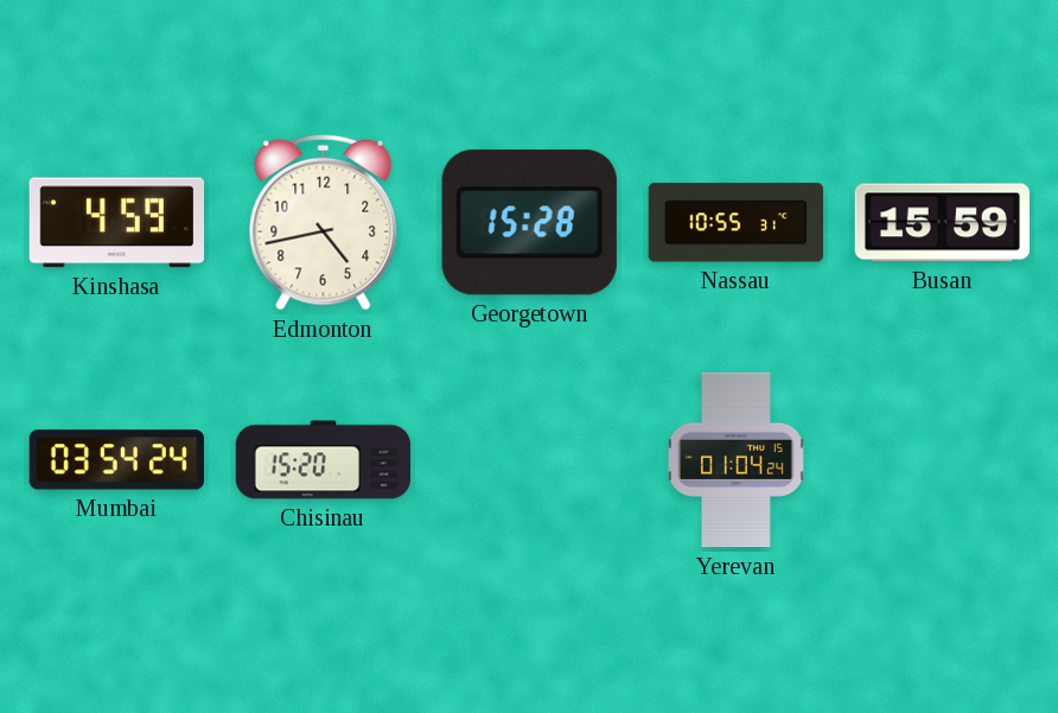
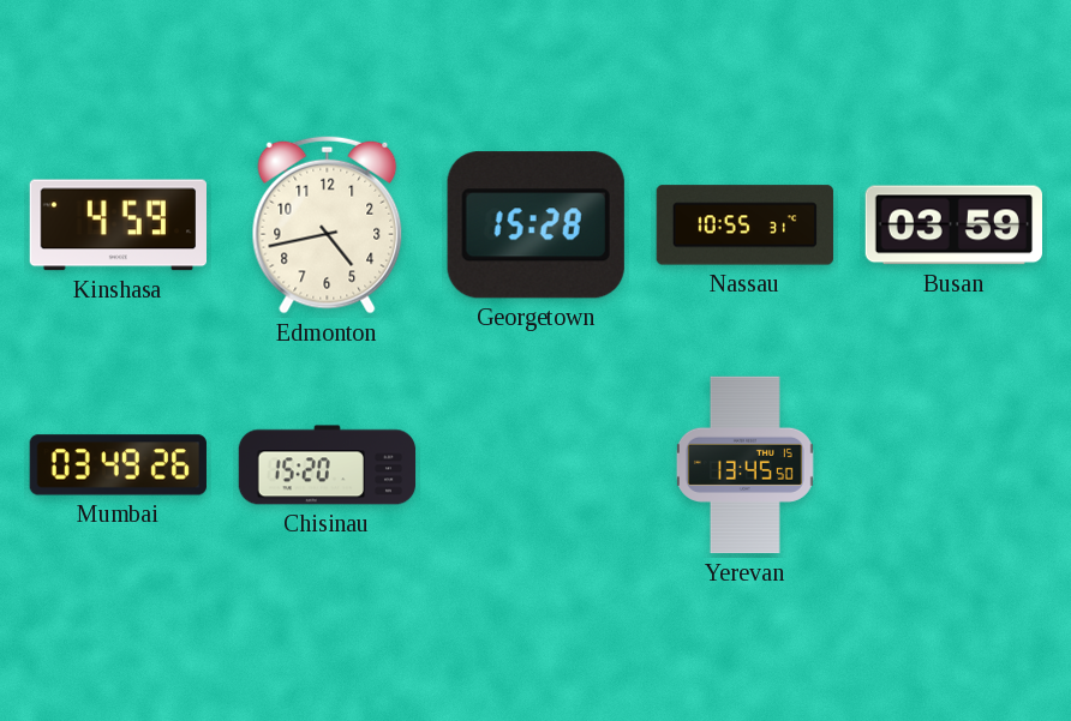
Busan: 15:59 -> 03:59 (953, 226)
Mumbai: 03:54 -> 03:49 (118, 465)
Yerevan: 01:04 -> 13:45 (746, 465)
